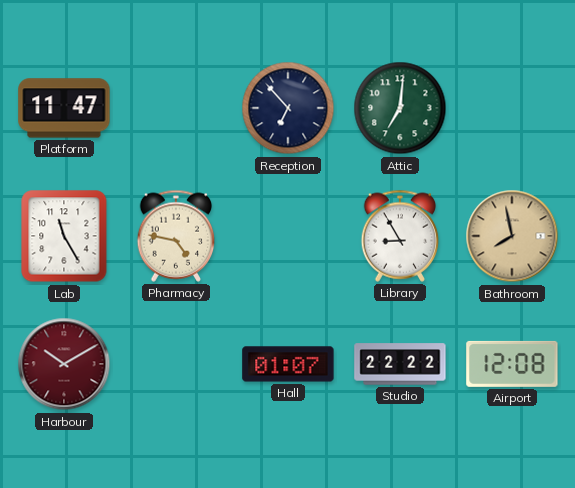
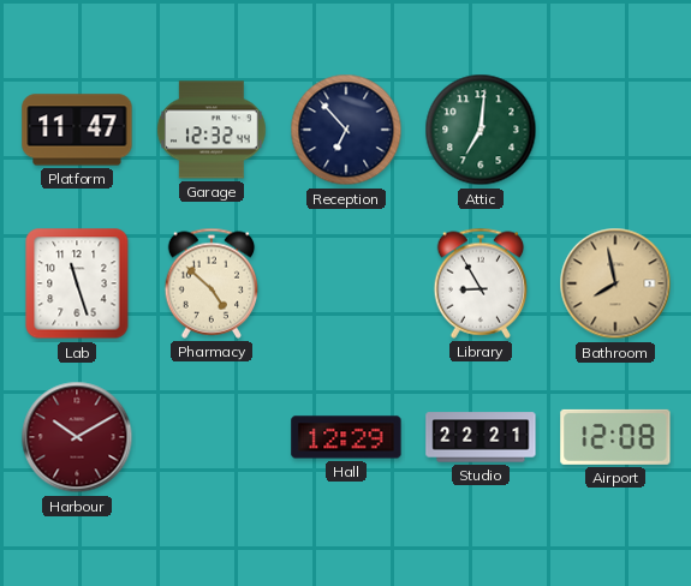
Garage: none -> 12:32 (212, 130)
Lab: 11:25 -> 11:27 (77, 283)
Pharmacy: 4:47 -> 4:52 (212, 283)
Hall: 01:07 -> 12:29 (346, 437)
Studio: 22:22 -> 22:21 (481, 437)
